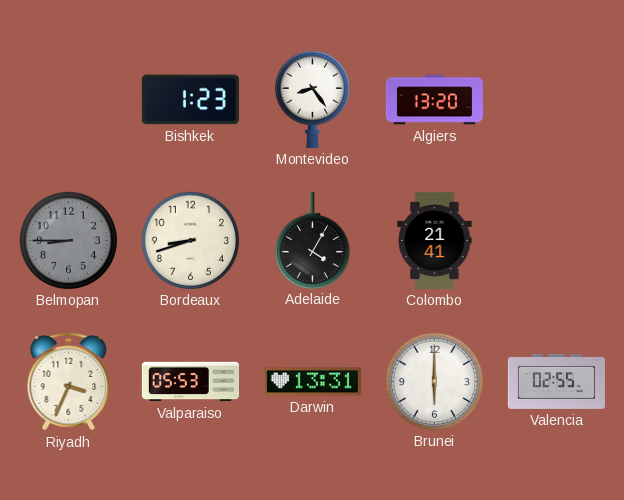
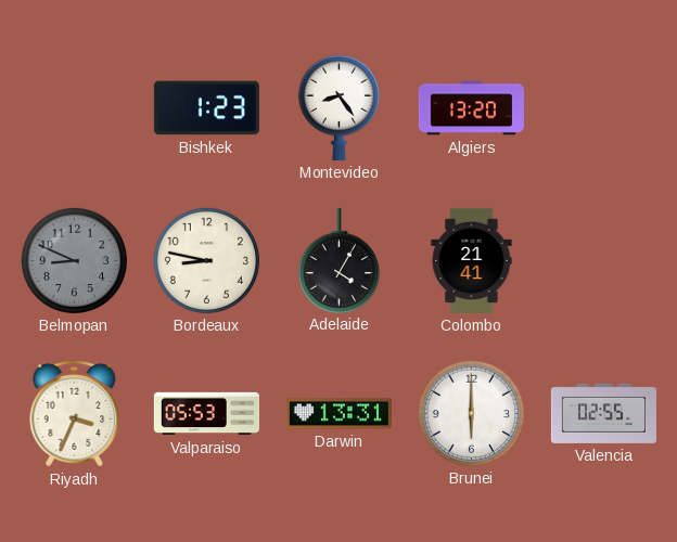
Belmopan: 8:45 -> 8:49 (74, 260)
Bordeaux: 8:42 -> 8:47 (206, 260)
